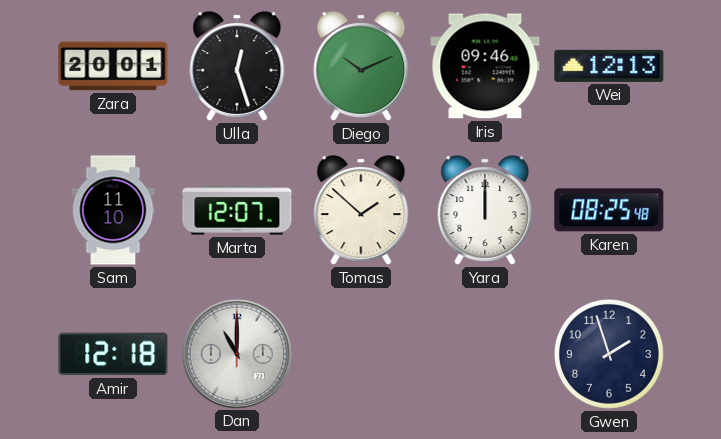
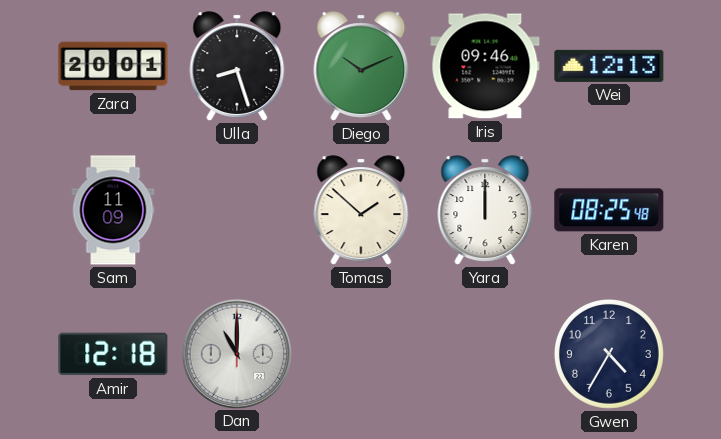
Ulla: 12:27 -> 8:27 (237, 66)
Sam: 11:10 -> 11:09 (113, 210)
Marta: 12:07 -> none (237, 210)
Gwen: 1:57 -> 4:35 (609, 354)
